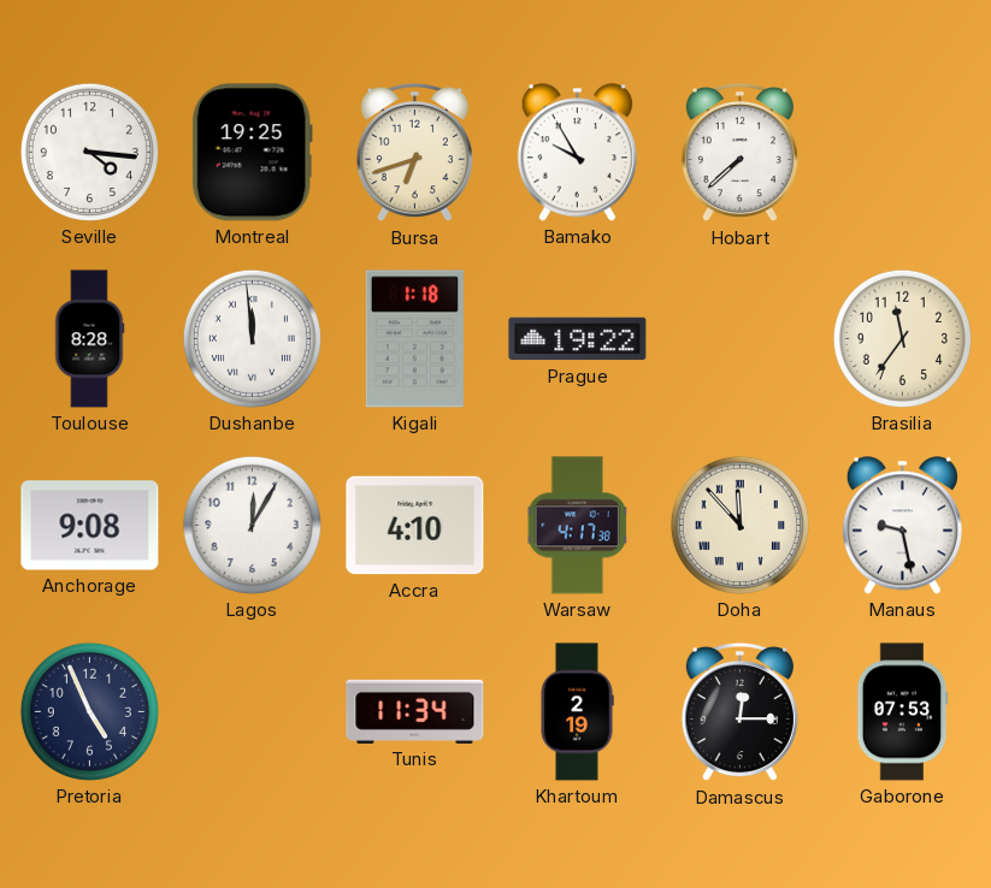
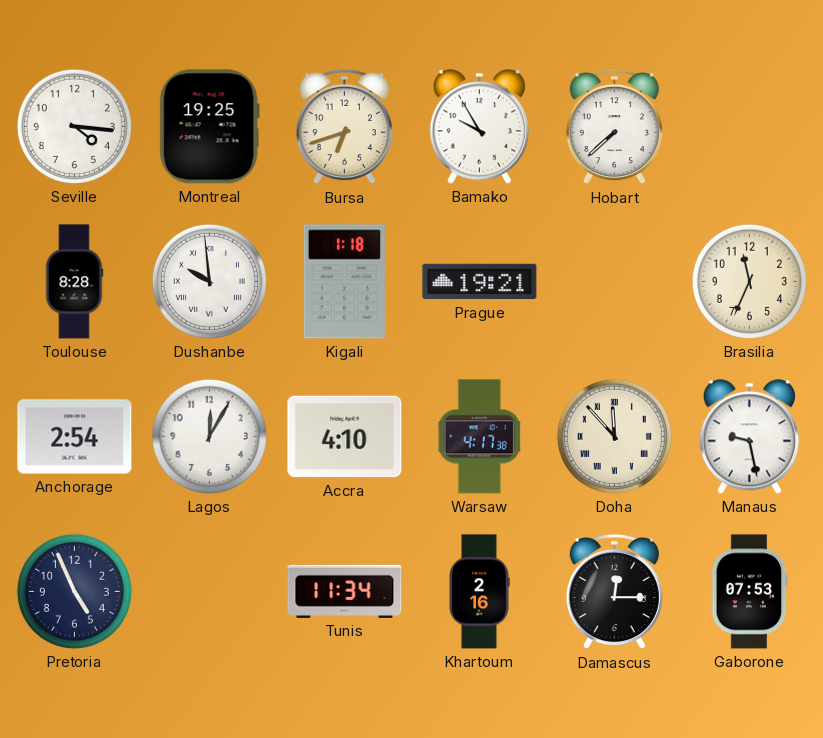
Dushanbe: 11:59 -> 9:59 (209, 281)
Prague: 19:22 -> 19:21 (480, 282)
Brasilia: 11:36 -> 11:34 (749, 281)
Anchorage: 9:08 -> 2:54 (75, 437)
Khartoum: 2:19 -> 2:16 (479, 592)
